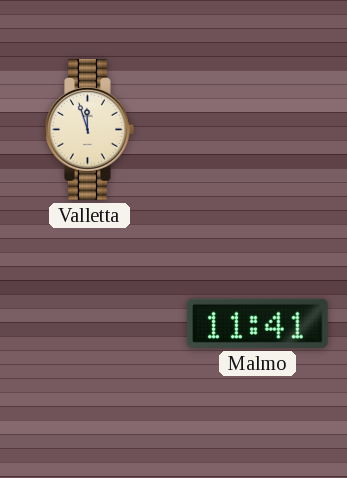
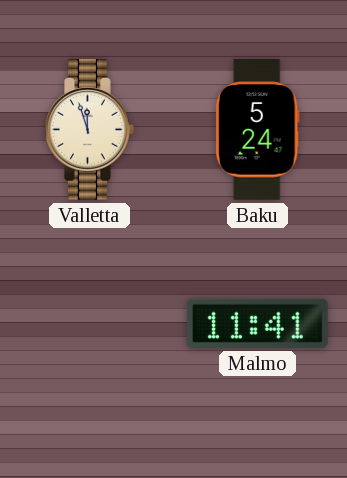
Baku: none -> 5:24 (257, 130)
